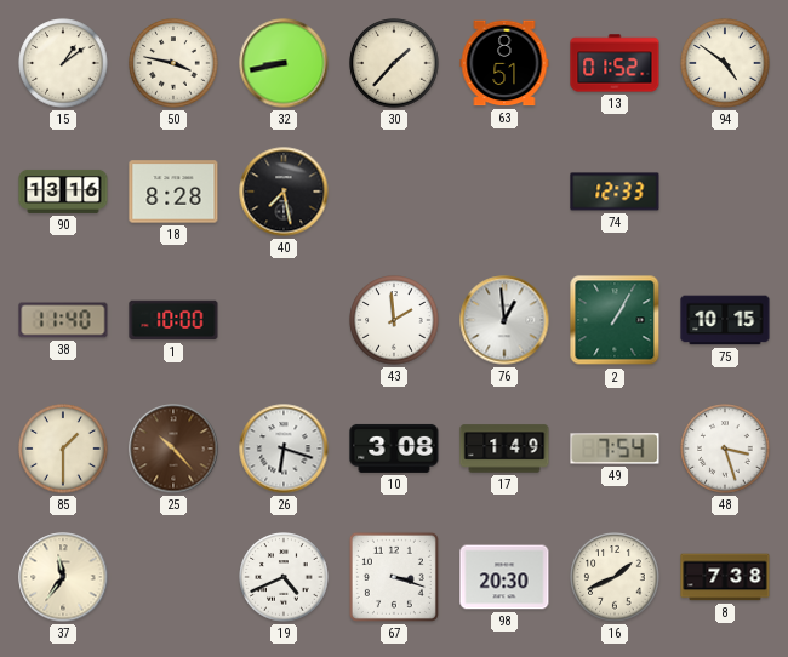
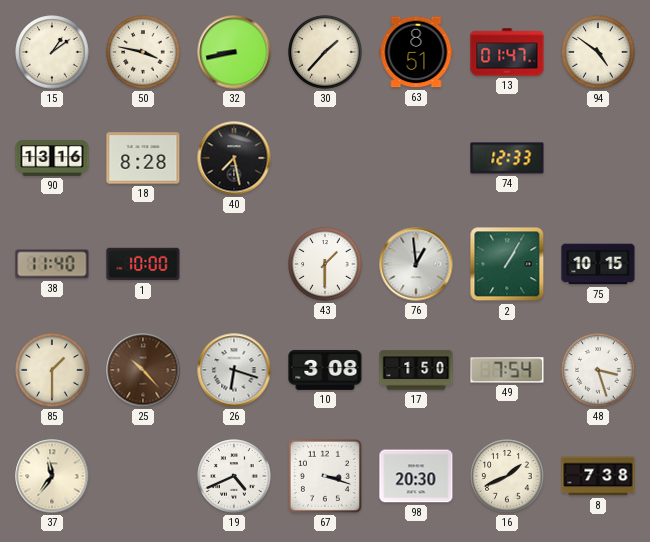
13: 01:52 -> 01:47 (507, 52)
43: 1:59 -> 1:30 (325, 264)
17: 1:49 -> 1:50 (416, 370)
